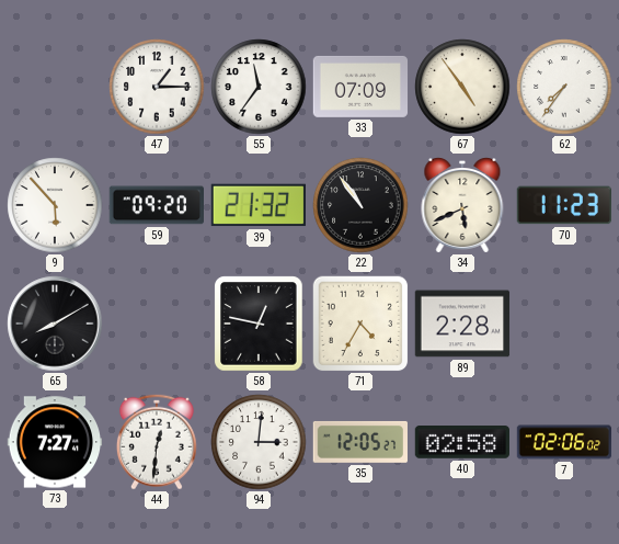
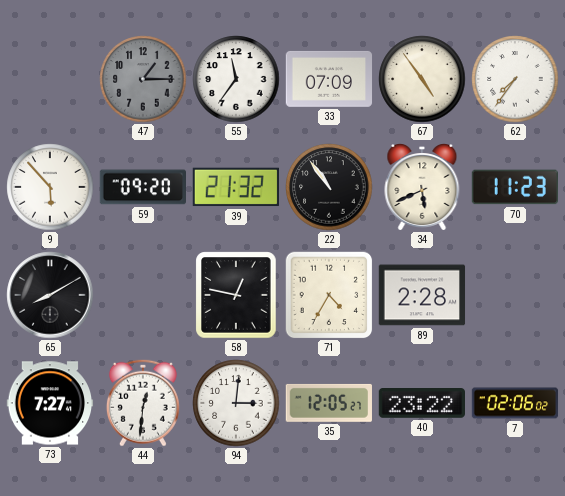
47 dial: white -> grey (143, 79)
40: 02:58 -> 23:22 (421, 404)
